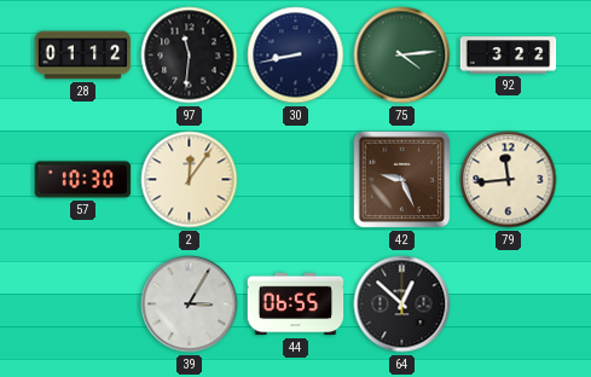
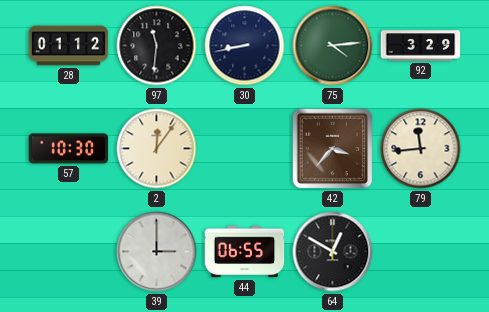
92: 3:22 -> 3:29 (421, 46)
42: 9:26 -> 3:37 (333, 149)
39: 3:05 -> 3:00 (157, 252)
64: 12:52 -> 12:50 (333, 252)
